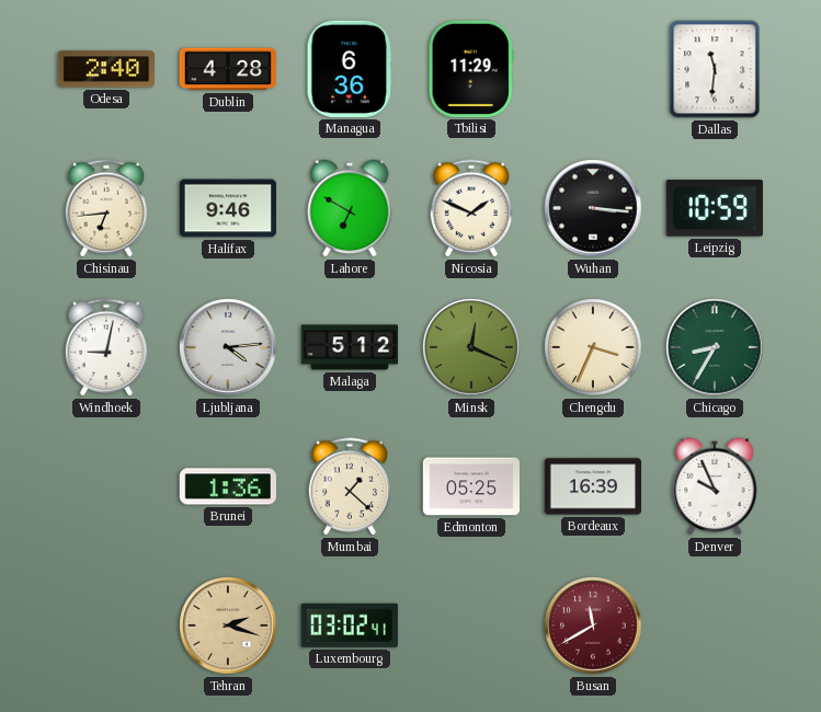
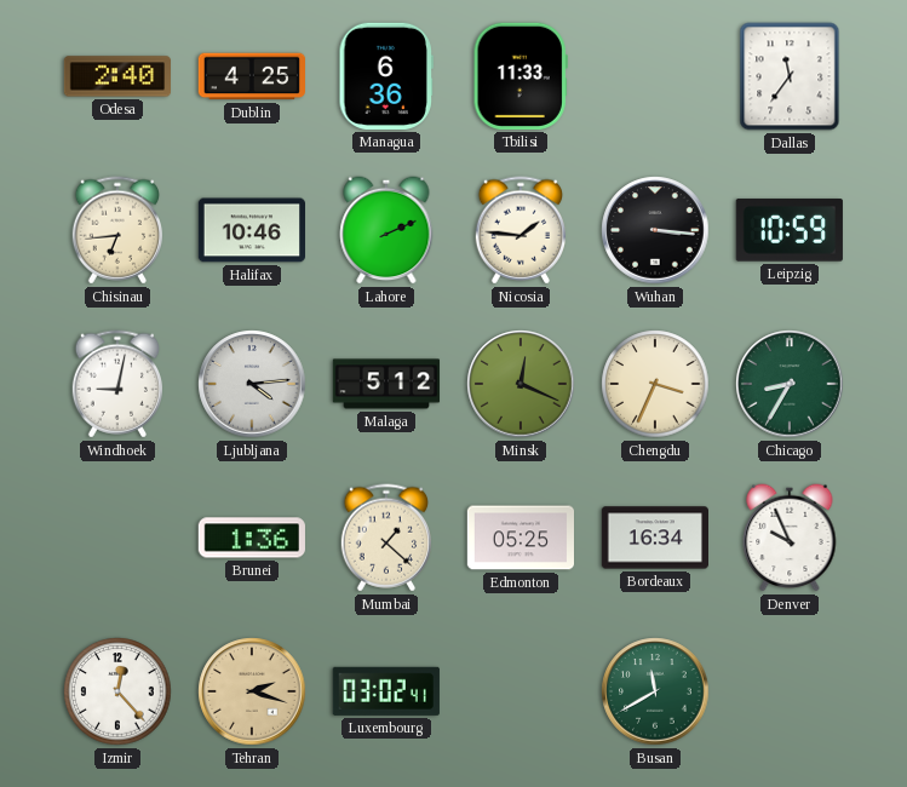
Dublin: 4:28 -> 4:25 (251, 76)
Tbilisi: 11:29 -> 11:33 (521, 76)
Dallas: 11:31 -> 11:36 (790, 76)
Halifax: 9:46 -> 10:46 (251, 230)
Lahore: 6:50 -> 2:11 (386, 230)
Nicosia: 1:49 -> 1:46 (519, 230)
Bordeaux: 16:39 -> 16:34 (654, 538)
Izmir: none -> 12:23 (117, 691)
Busan dial: burgundy -> green (655, 691)
